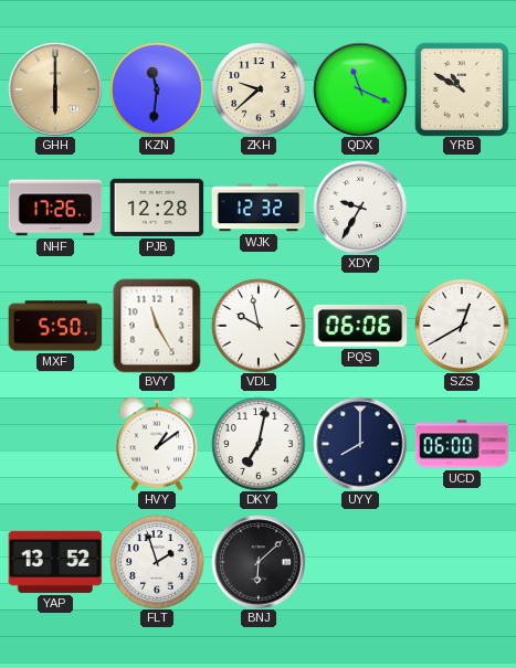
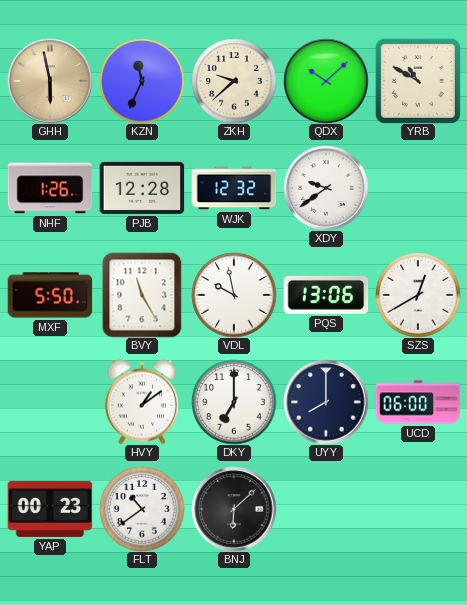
GHH: 6:00 -> 5:58 (50, 81)
KZN: 11:31 -> 11:34 (142, 81)
QDX: 11:19 -> 10:08 (326, 81)
NHF: 17:26 -> 1:26 (50, 188)
XDY: 9:35 -> 9:39 (326, 188)
PQS: 06:06 -> 13:06 (326, 295)
DKY: 7:02 -> 7:00 (234, 402)
YAP: 13:52 -> 00:23 (50, 509)
FLT: 1:57 -> 10:39 (142, 509)
